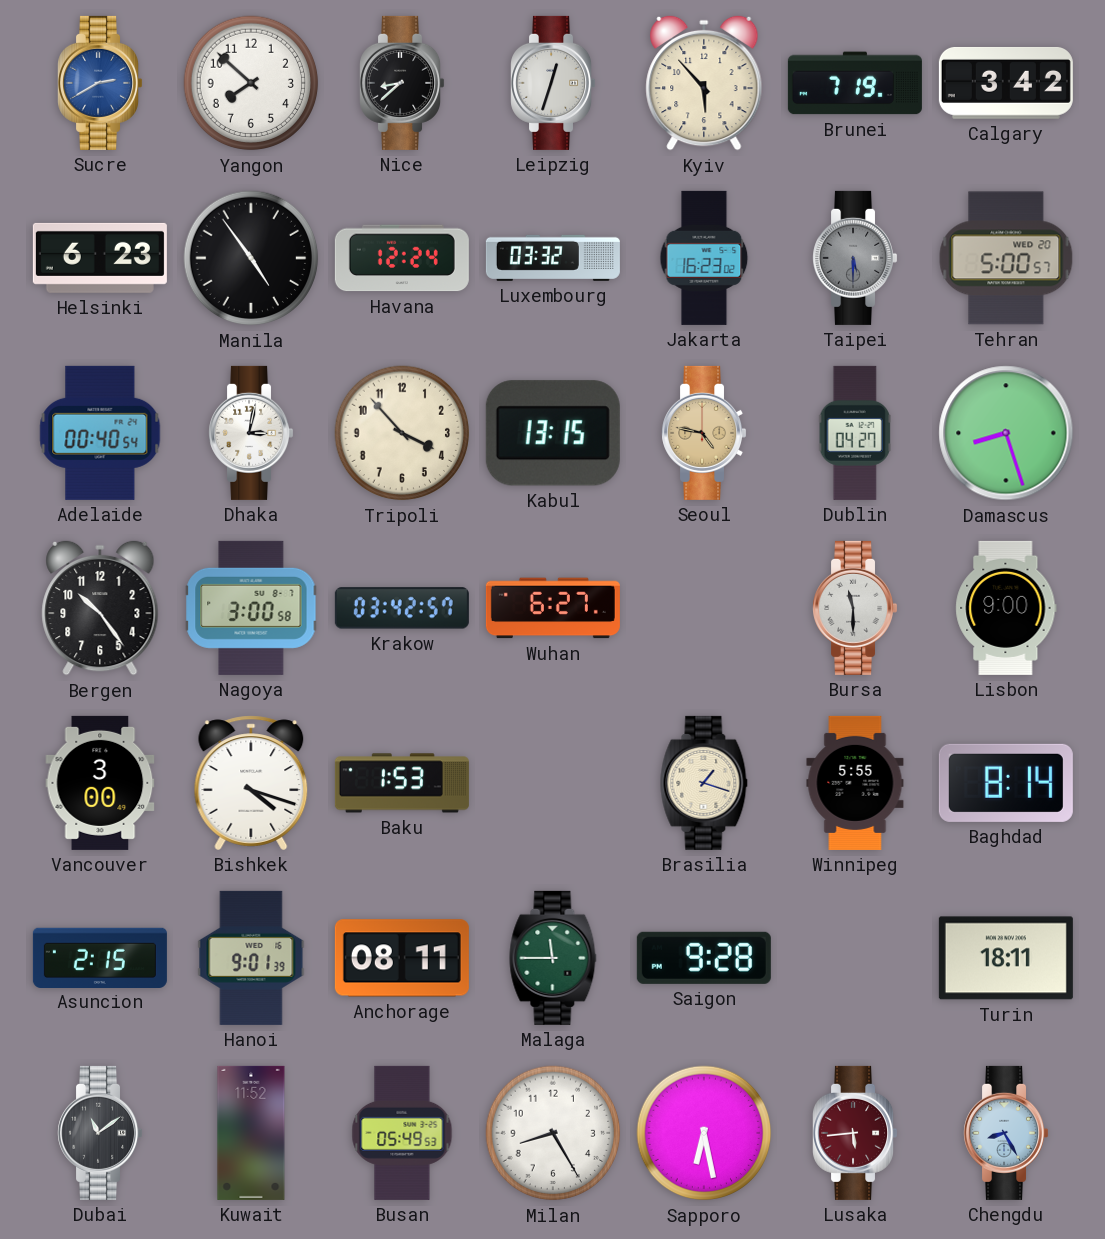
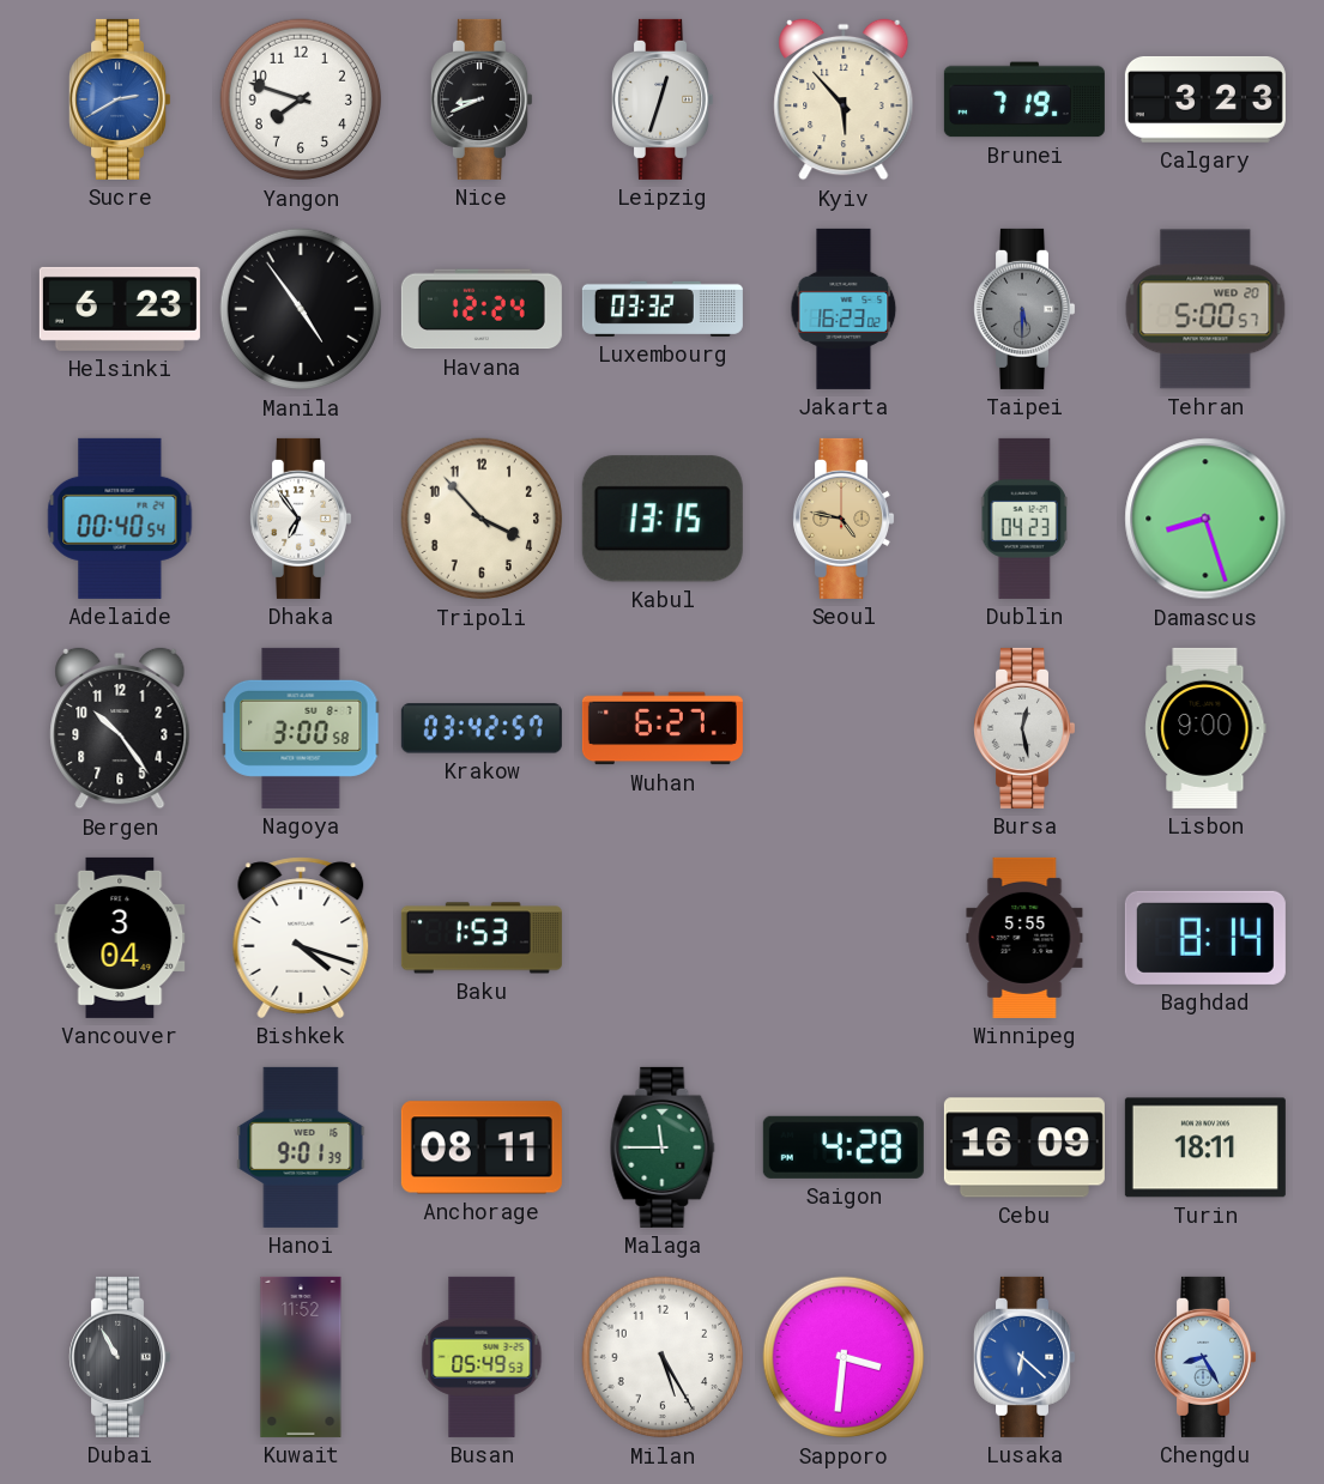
Yangon: 7:52 -> 7:48 (301, 99)
Nice: 8:38 -> 8:41 (482, 99)
Calgary: 3:42 -> 3:23 (1205, 99)
Dhaka: 3:02 -> 6:54 (301, 519)
Dublin: 04:27 -> 04:23 (1024, 519)
Bursa: 11:30 -> 12:28 (1024, 728)
Vancouver: 3:00 -> 3:04 (120, 938)
Brasilia: 1:18 -> none (704, 783)
Asuncion: 2:15 -> none (100, 957)
Saigon: 9:28 -> 4:28 (844, 1147)
Cebu: none -> 16:09 (1024, 1147)
Dubai: 11:09 -> 10:55 (120, 1357)
Milan: 8:25 -> 5:25 (663, 1357)
Sapporo: 6:28 -> 3:31 (844, 1357)
Lusaka: 5:44 -> 6:22 (1024, 1357)
Lusaka dial: burgundy -> blue (1024, 1357)
